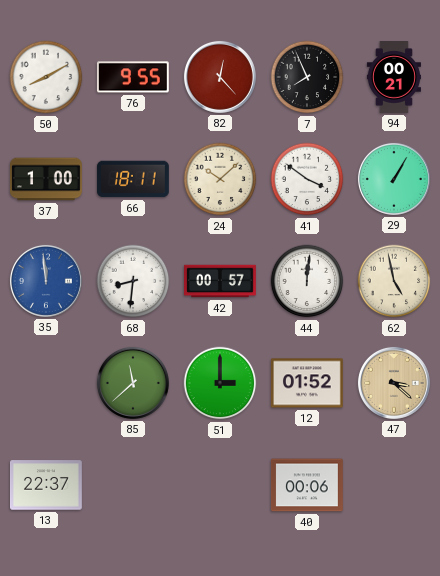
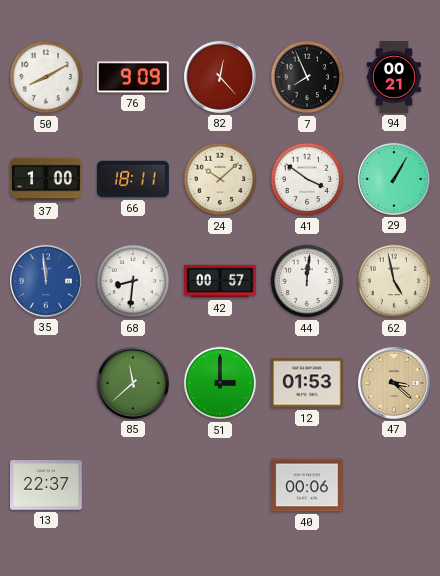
76: 9:55 -> 9:09 (133, 77)
12: 01:52 -> 01:53 (307, 383)
